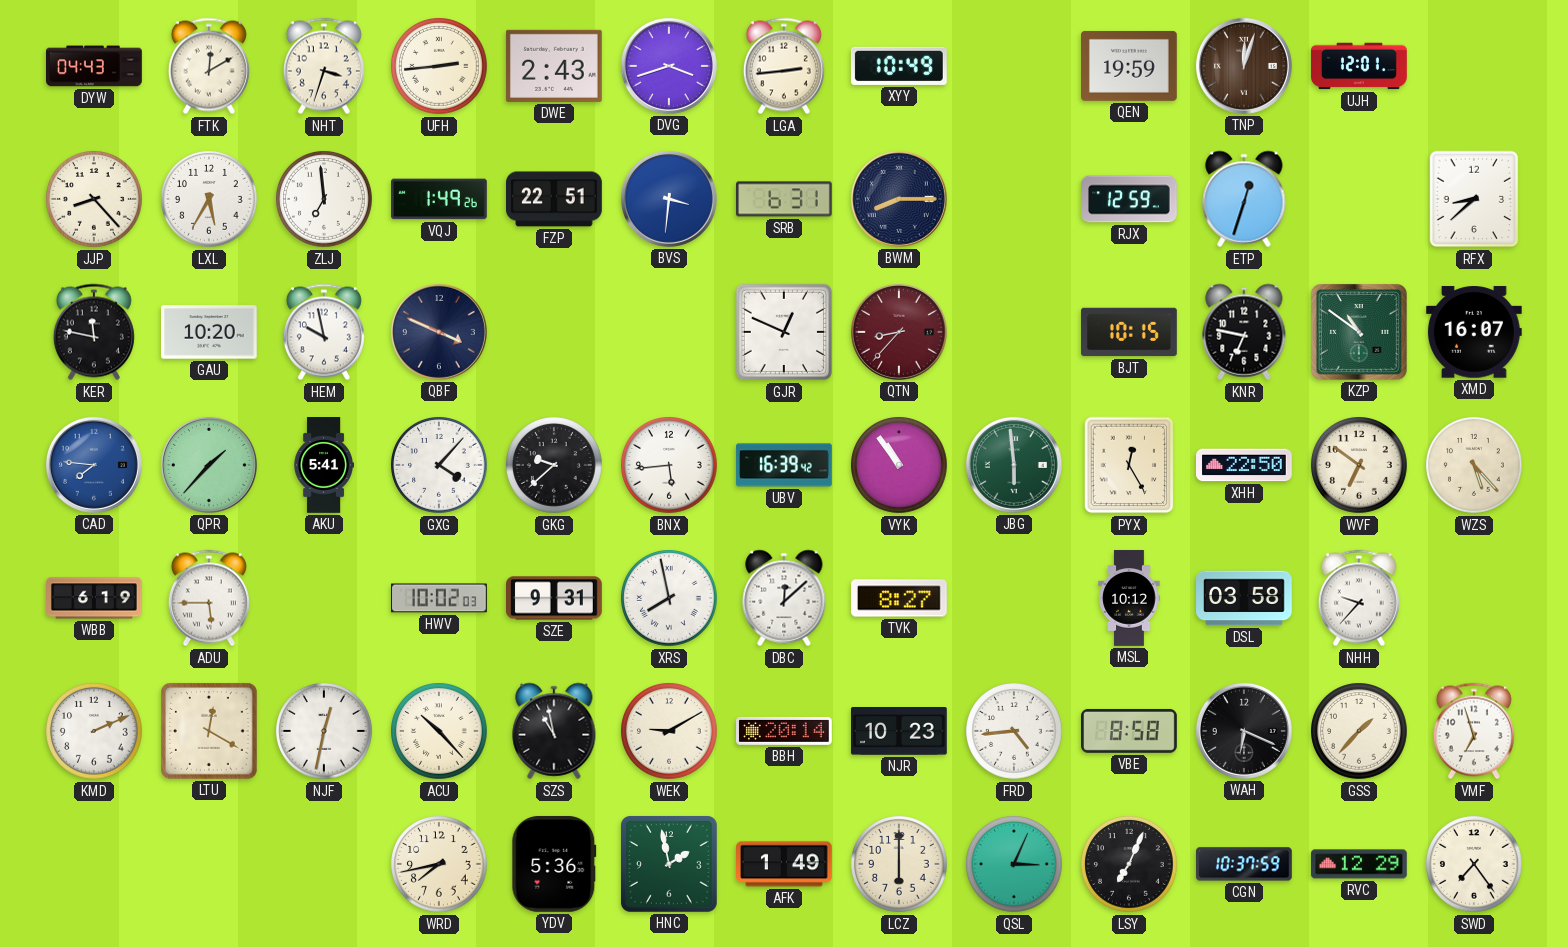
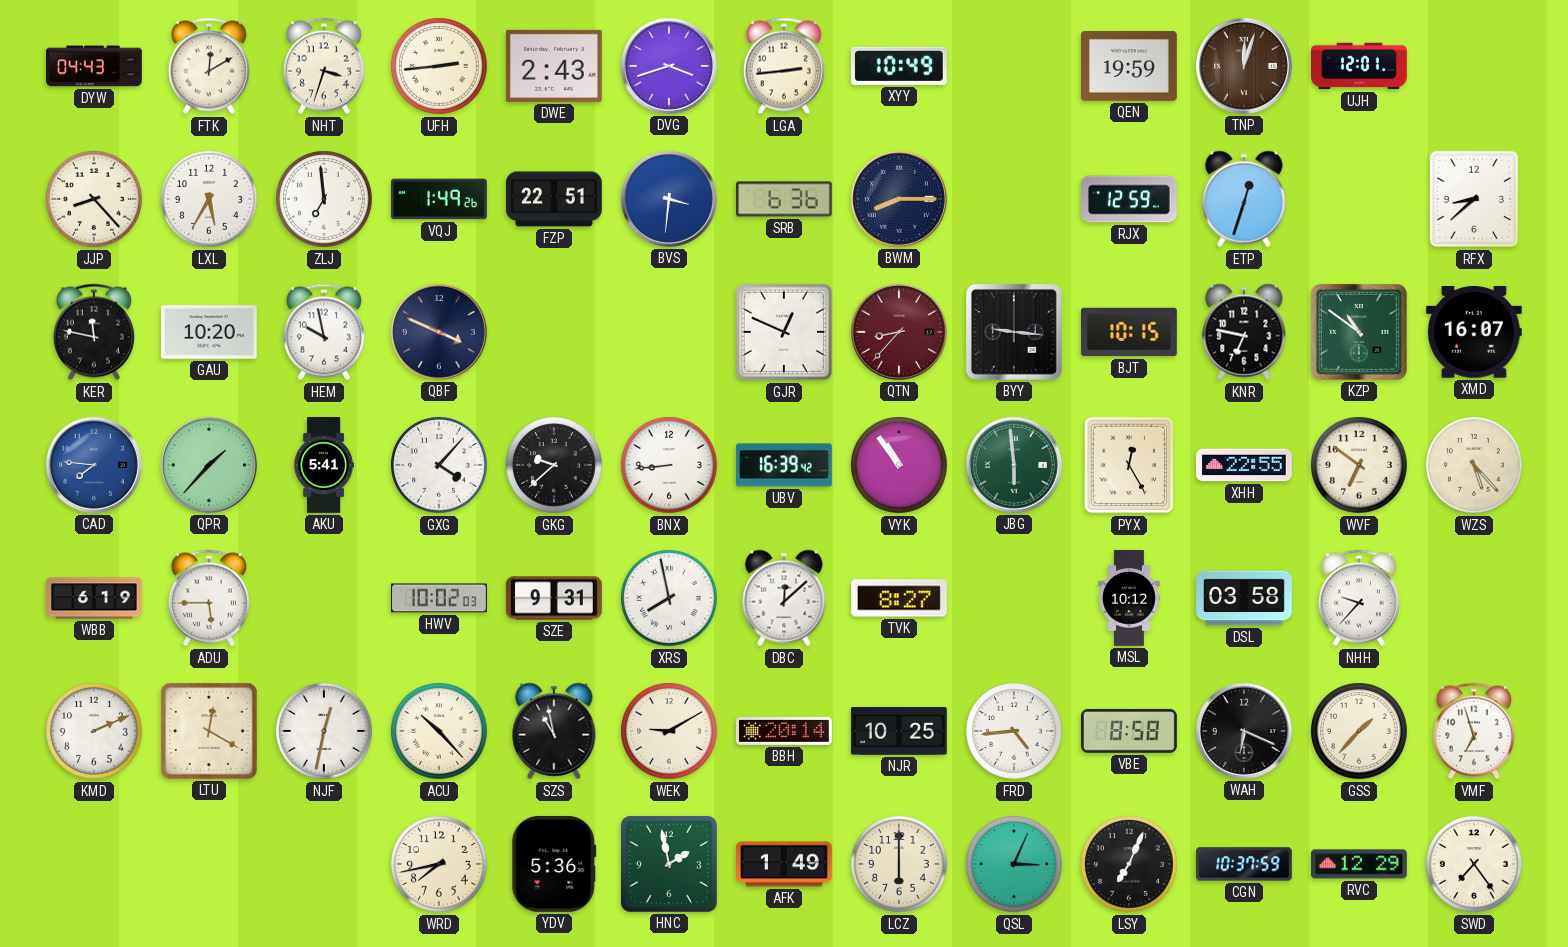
SRB: 6:31 -> 6:36 (785, 199)
BYY: none -> 9:16 (1014, 332)
BNX: 5:44 -> 8:44 (669, 465)
XHH: 22:50 -> 22:55 (1245, 465)
NJR: 10:23 -> 10:25 (900, 732)
